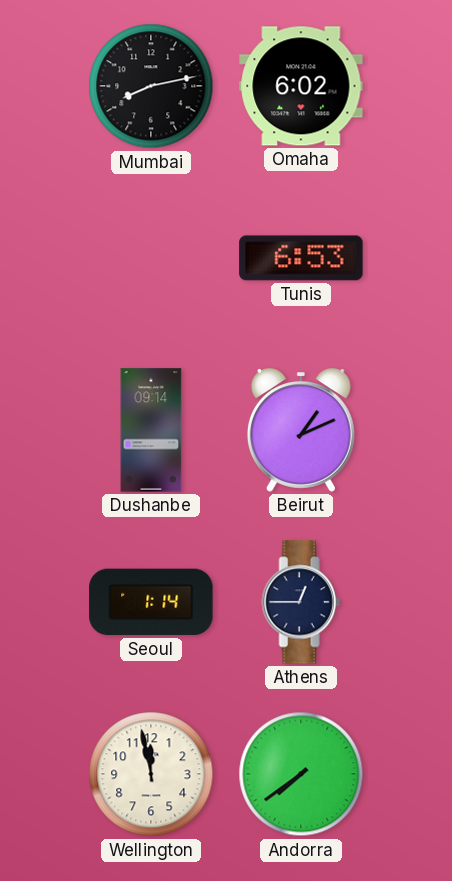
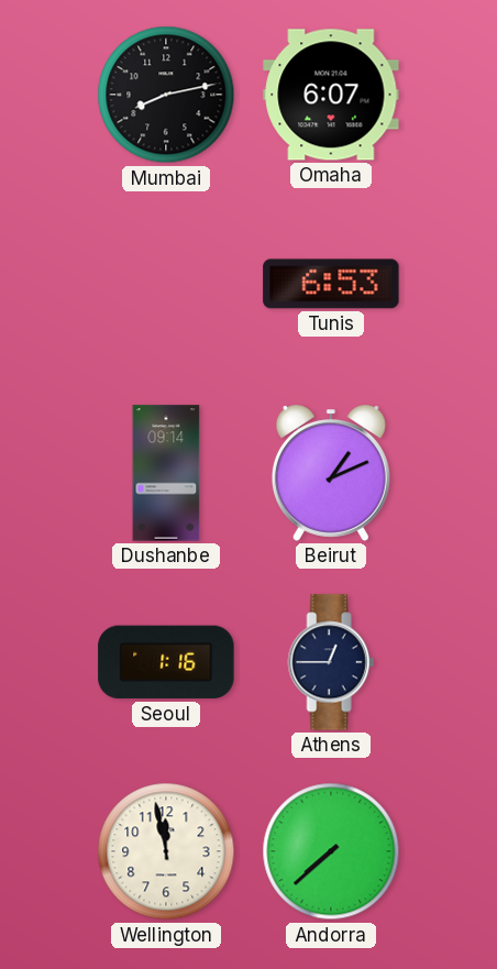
Omaha: 6:02 -> 6:07 (331, 95)
Seoul: 1:14 -> 1:16 (166, 662)
Andorra: 7:39 -> 7:38 (331, 851)
